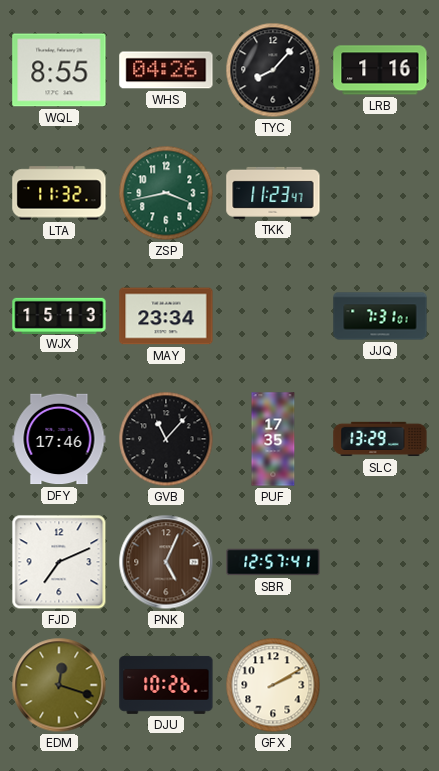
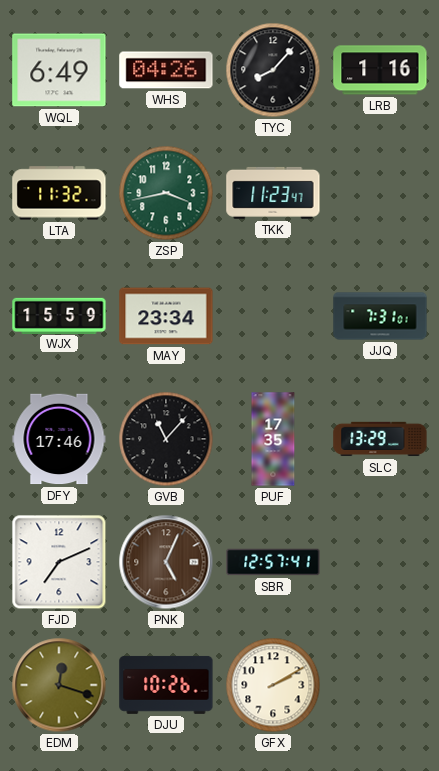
WQL: 8:55 -> 6:49 (59, 70)
WJX: 15:13 -> 15:59 (59, 315)
